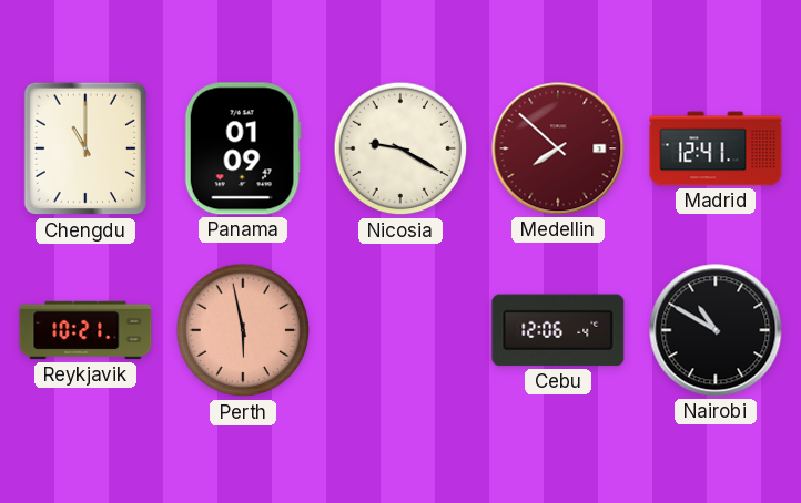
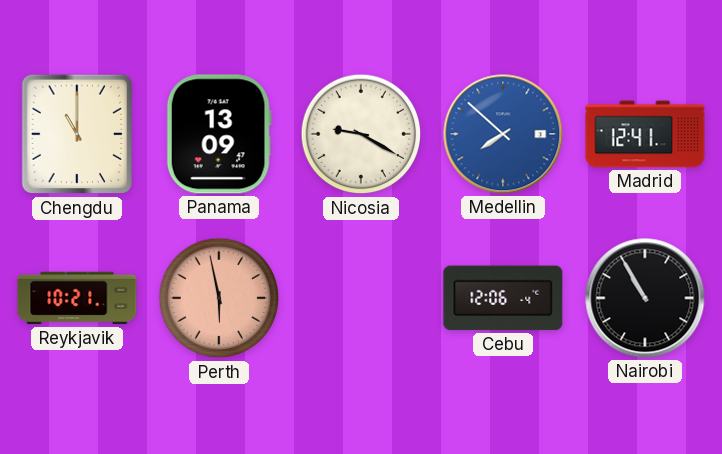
Panama: 01:09 -> 13:09 (219, 134)
Medellin dial: burgundy -> blue (503, 134)
Nairobi: 10:50 -> 10:55 (645, 298)
